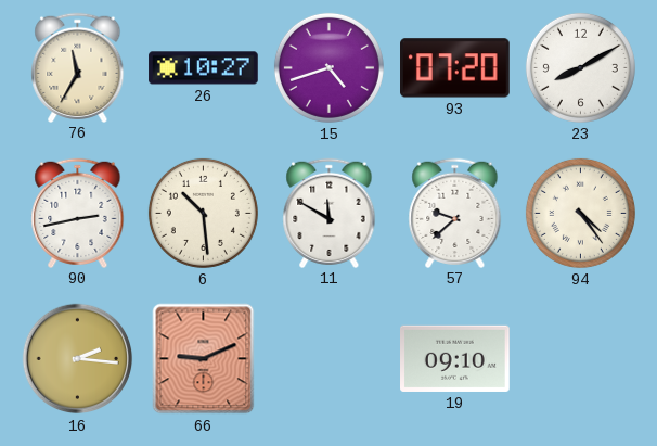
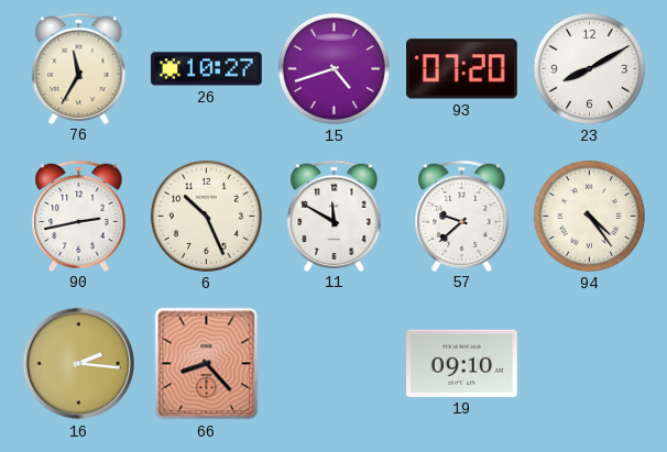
6: 10:29 -> 10:26 (206, 216)
66: 9:11 -> 8:23 (207, 364)
